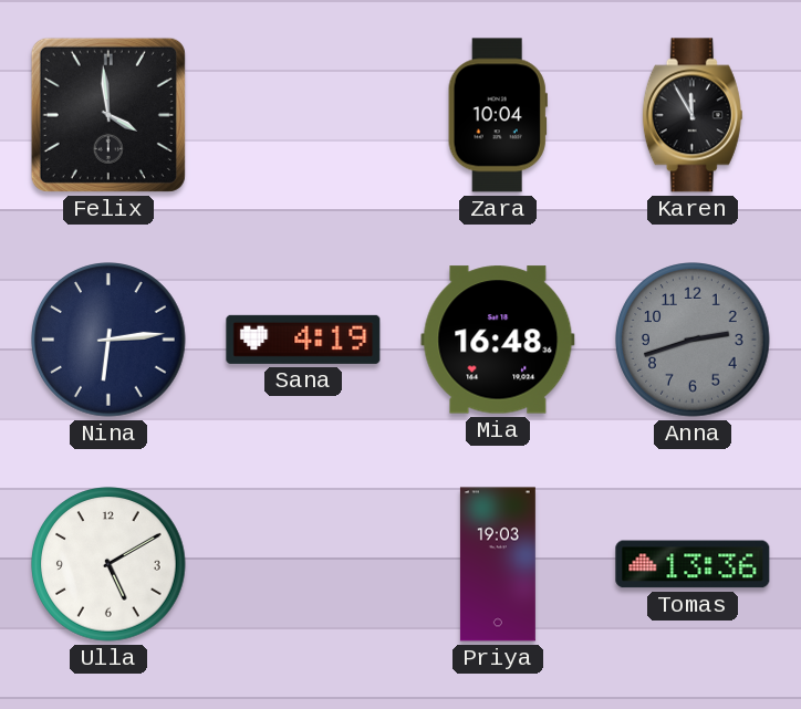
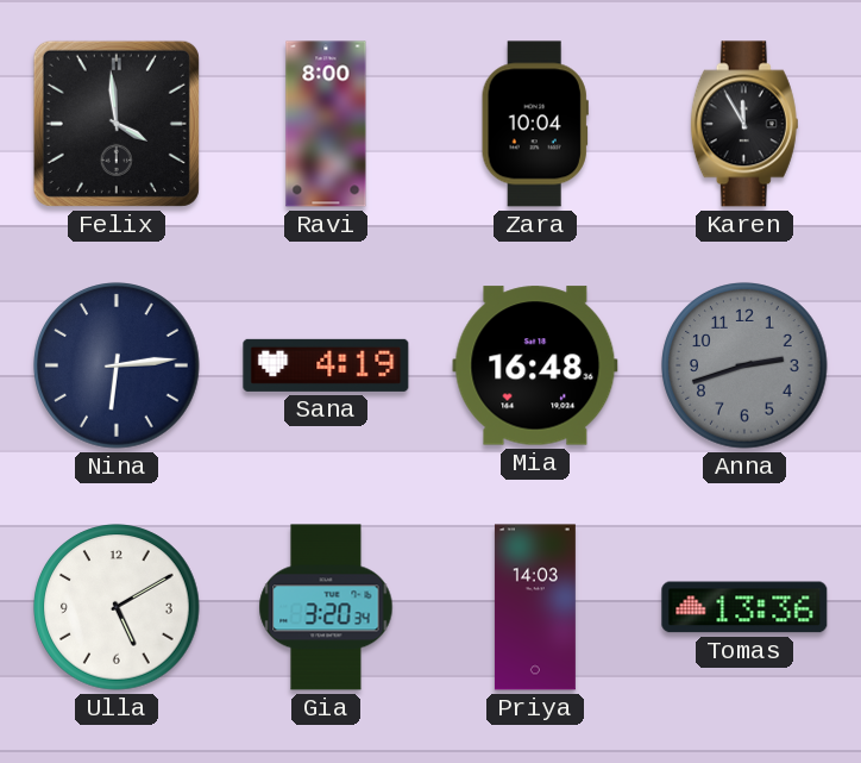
Ravi: none -> 8:00 (326, 124)
Gia: none -> 3:20 (326, 607)
Priya: 19:03 -> 14:03 (535, 607)
